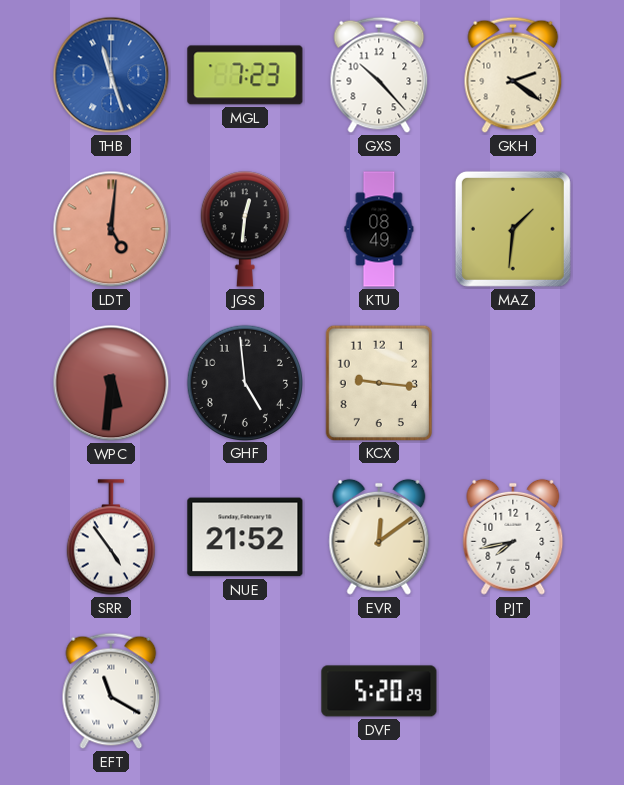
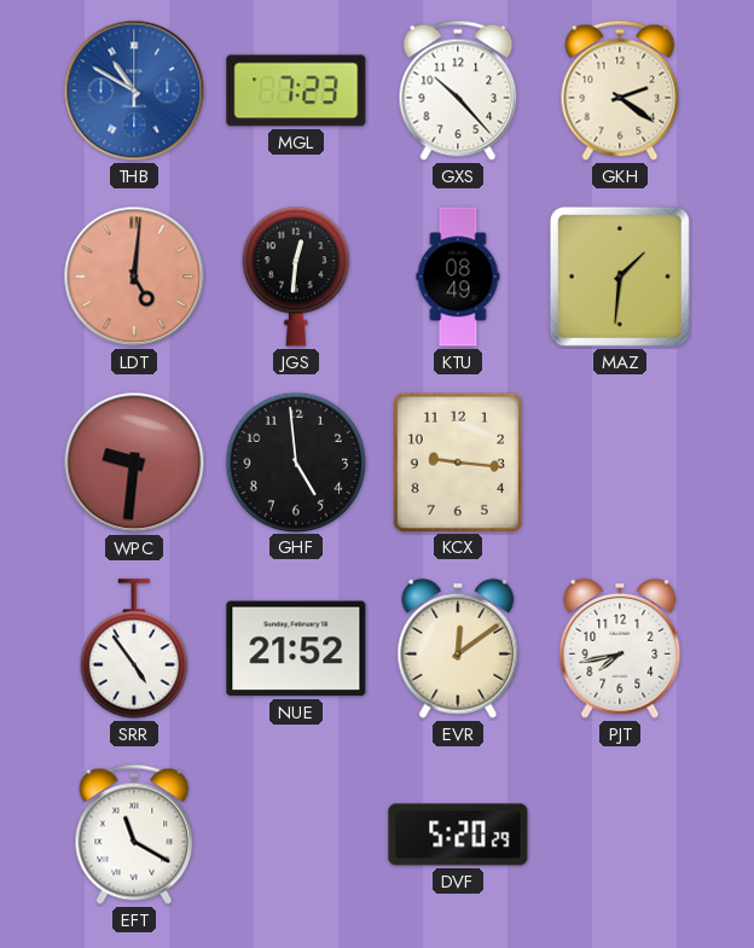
THB: 11:27 -> 10:50 (134, 91)
WPC: 5:31 -> 9:31 (134, 463)
